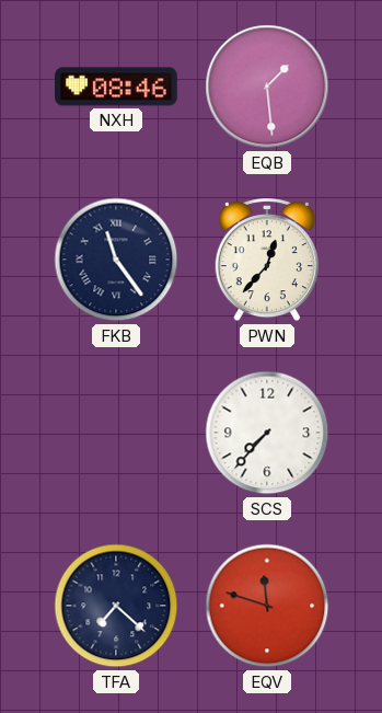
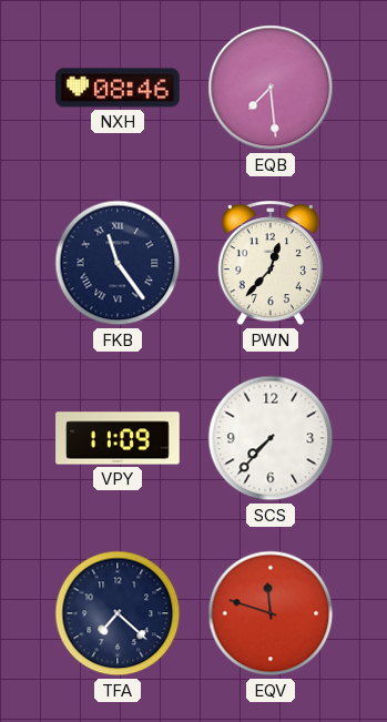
EQB: 1:29 -> 7:29 (271, 88)
VPY: none -> 11:09 (118, 438)
